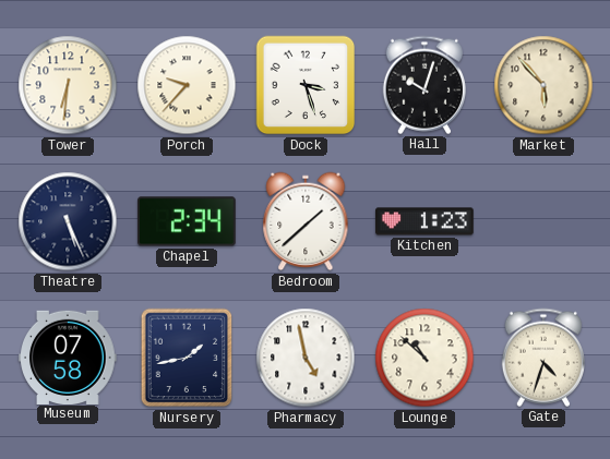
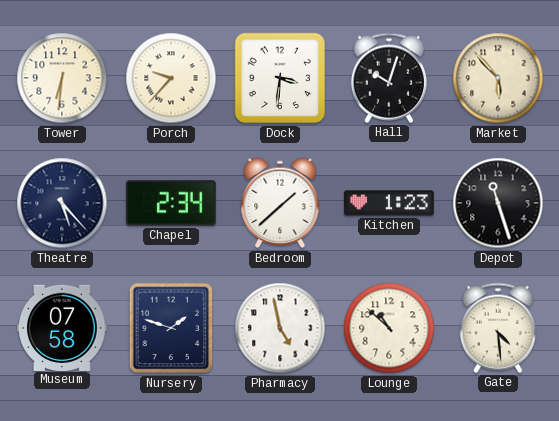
Dock: 3:27 -> 3:31 (280, 78)
Theatre: 5:26 -> 5:23 (62, 203)
Depot: none -> 11:27 (498, 203)
Nursery: 1:43 -> 1:48 (171, 328)
Gate: 4:33 -> 4:29 (498, 328)
